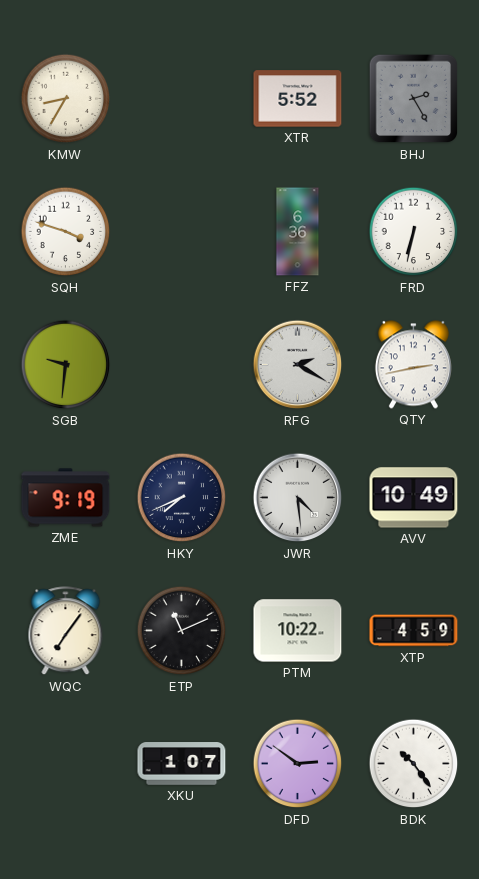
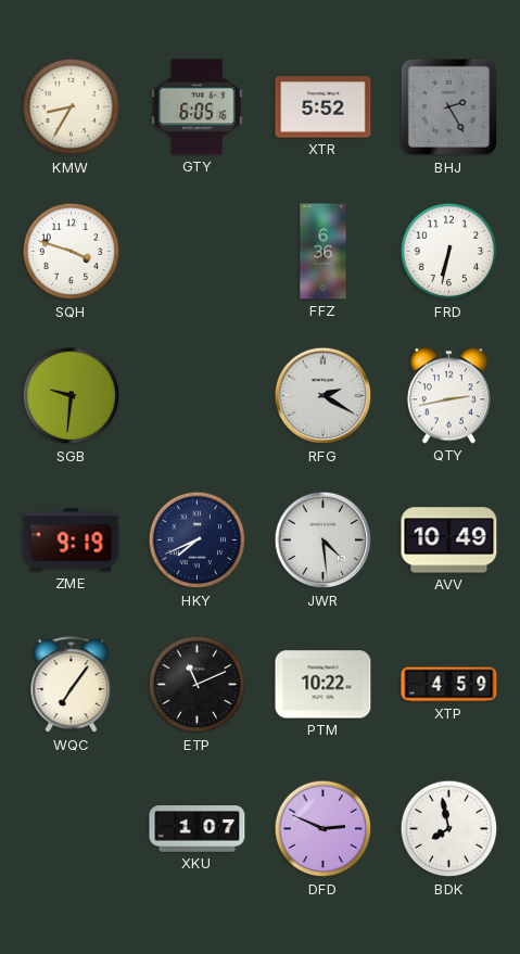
GTY: none -> 6:05 (198, 107)
DFD: 2:51 -> 2:49 (324, 829)
BDK: 10:24 -> 7:58 (449, 829)
